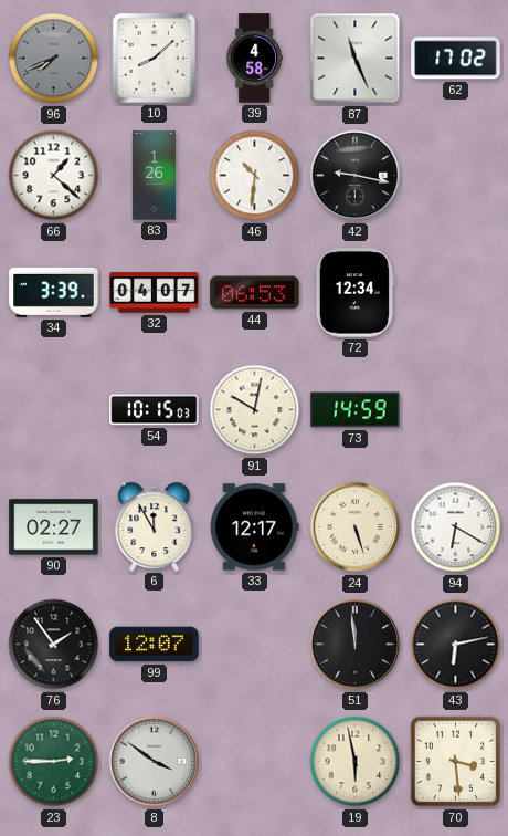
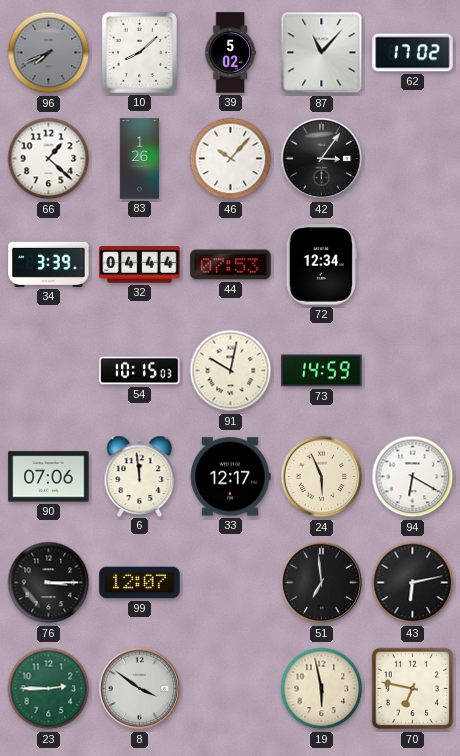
39: 4:58 -> 5:02 (230, 53)
87: 11:26 -> 11:07 (322, 53)
46: 10:31 -> 10:07 (231, 159)
42: 9:17 -> 3:06 (322, 159)
32: 04:07 -> 04:44 (140, 265)
44: 06:53 -> 07:53 (231, 265)
90: 02:27 -> 07:06 (49, 477)
6: 11:55 -> 11:59 (140, 476)
24: 5:27 -> 5:56 (322, 477)
76: 1:54 -> 3:15 (49, 583)
51: 11:59 -> 6:59 (322, 583)
70: 3:29 -> 6:47 (413, 689)
